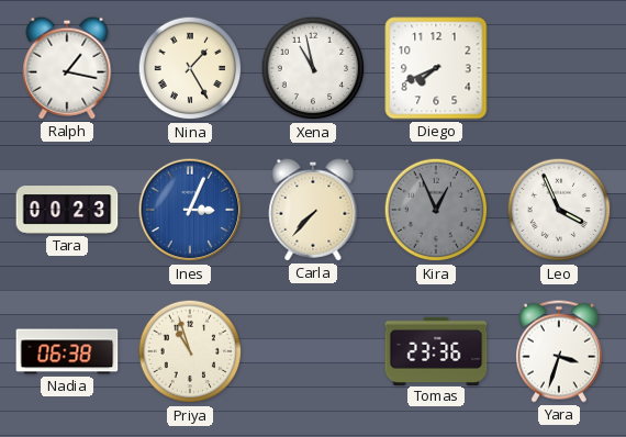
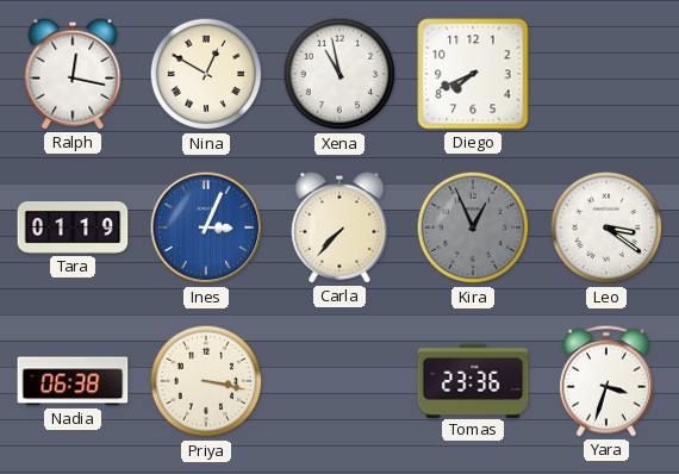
Ralph: 1:17 -> 12:17 (73, 74)
Nina: 1:25 -> 12:50 (206, 74)
Tara: 00:23 -> 01:19 (73, 227)
Leo: 3:56 -> 3:21 (606, 227)
Priya: 10:57 -> 3:17 (206, 381)
